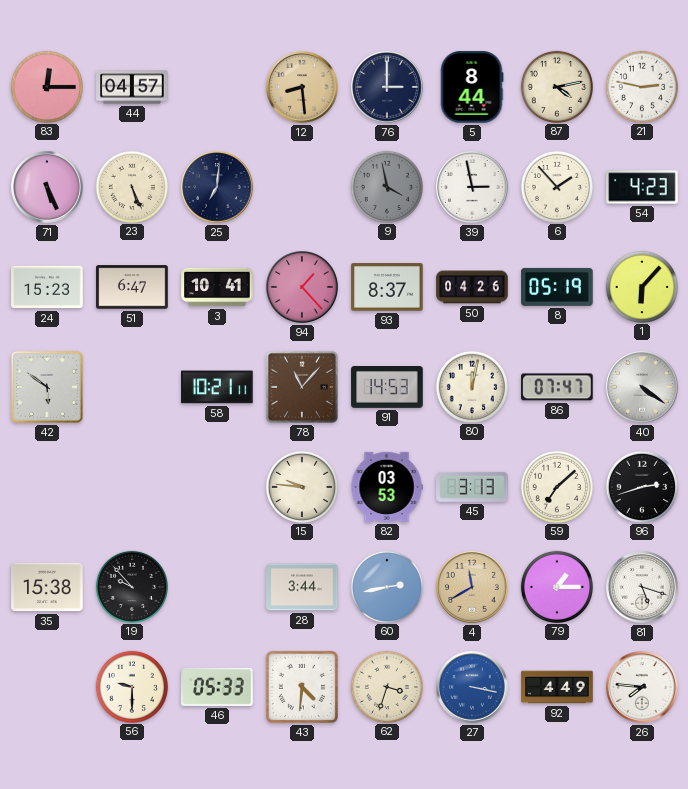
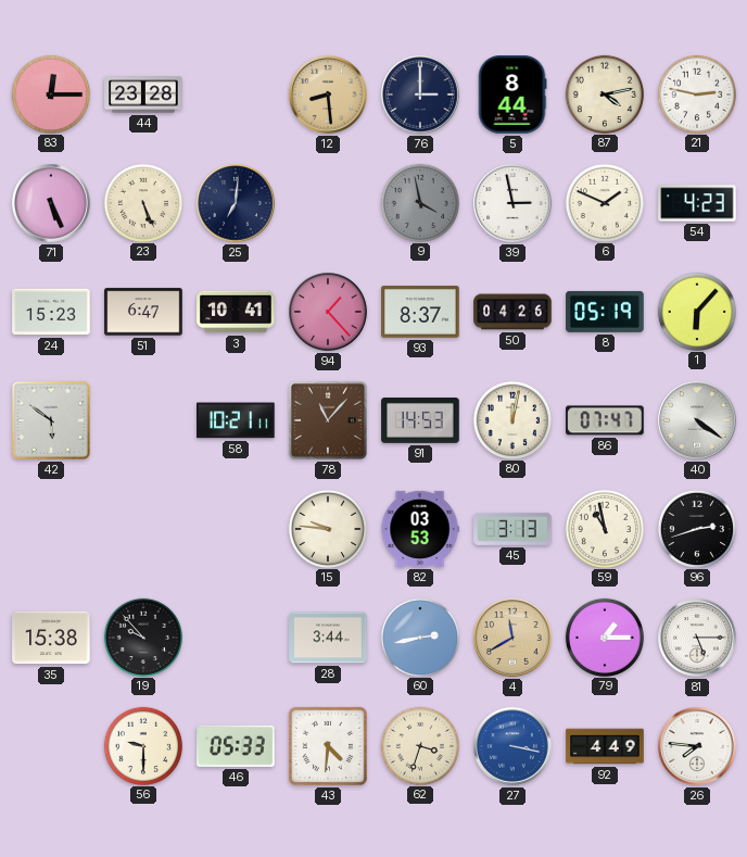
44: 04:57 -> 23:28 (143, 94)
6: 1:53 -> 1:49 (604, 202)
59: 7:08 -> 10:58 (604, 528)
81: 5:18 -> 5:15 (697, 638)
